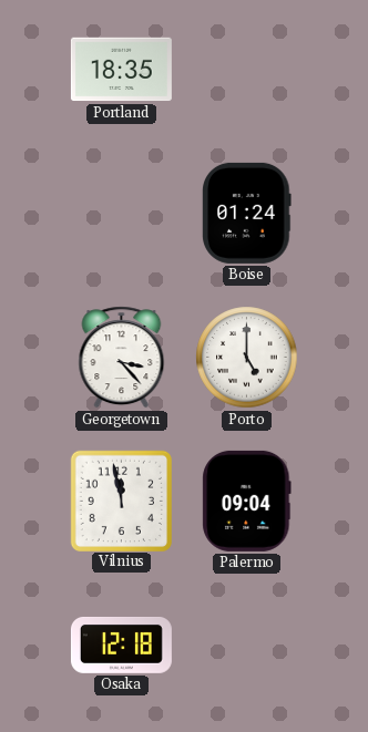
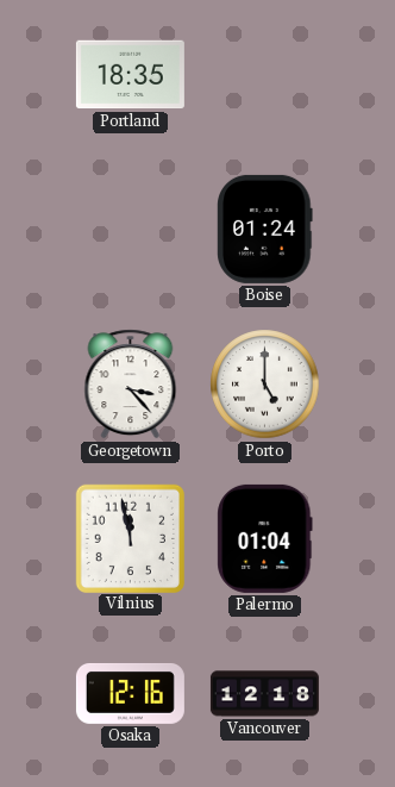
Palermo: 09:04 -> 01:04 (265, 538)
Osaka: 12:18 -> 12:16 (130, 694)
Vancouver: none -> 12:18 (264, 694)
